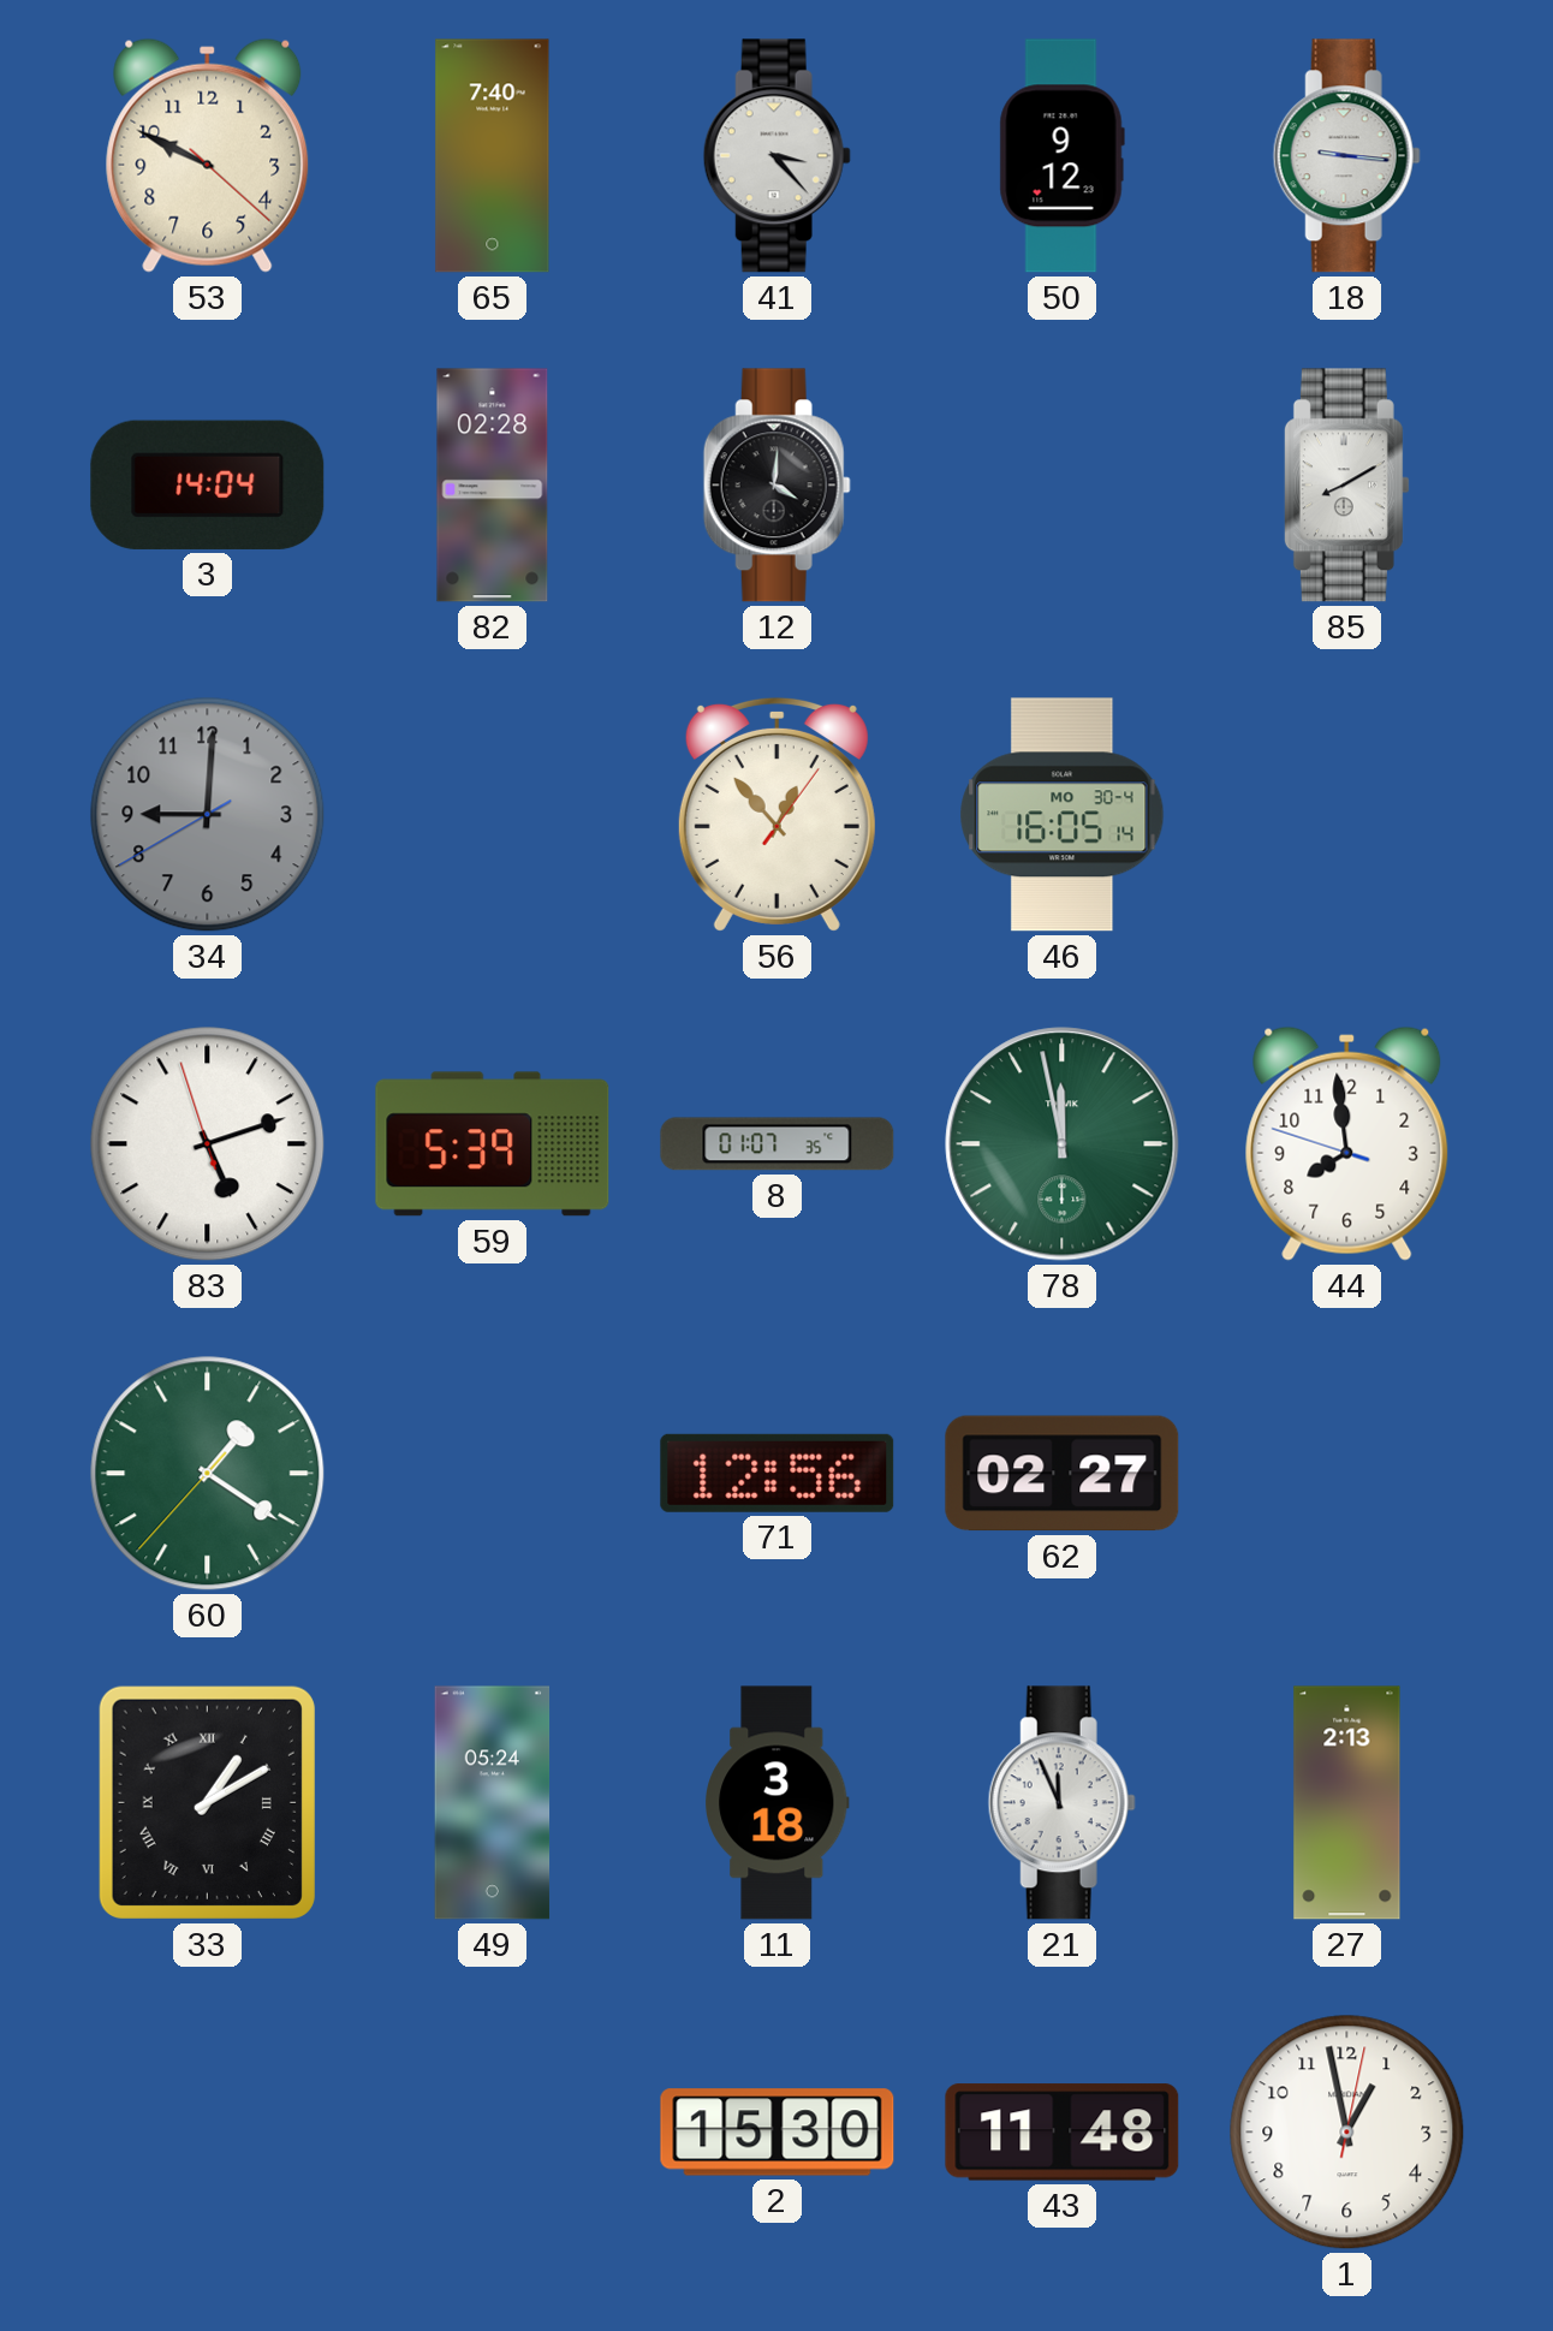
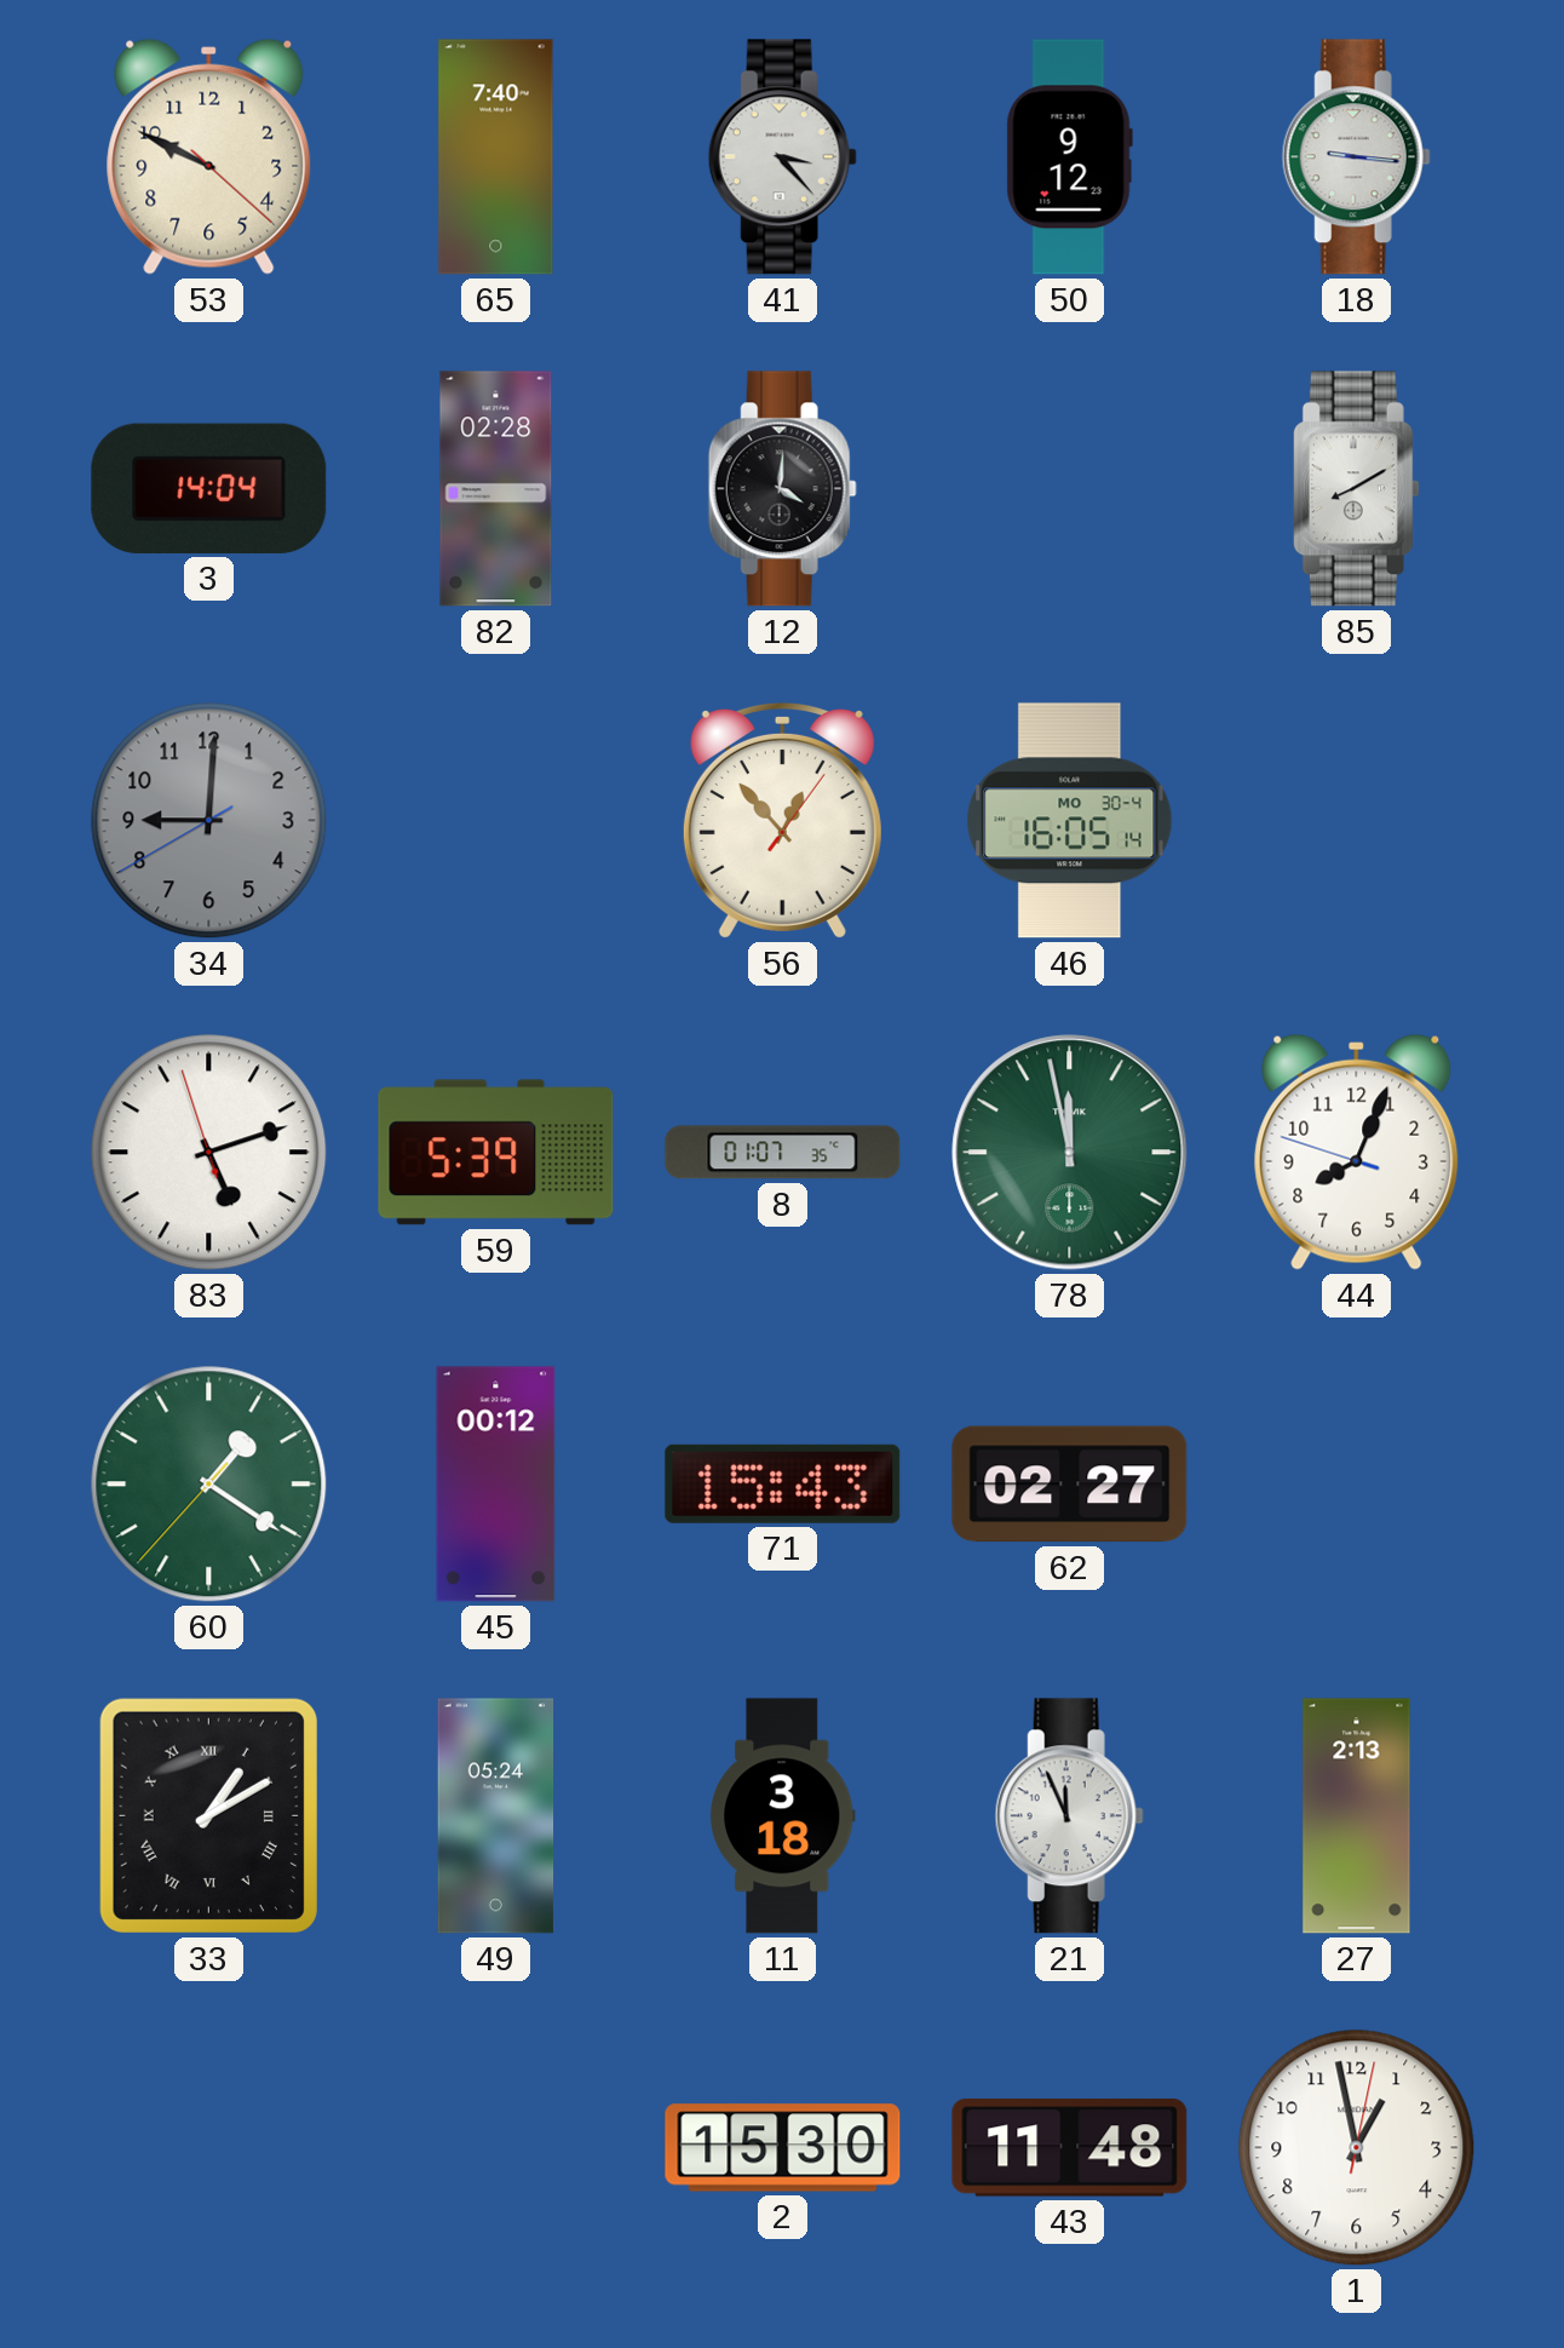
44: 7:58 -> 8:03 (1357, 1152)
45: none -> 00:12 (496, 1485)
71: 12:56 -> 15:43 (783, 1483)
